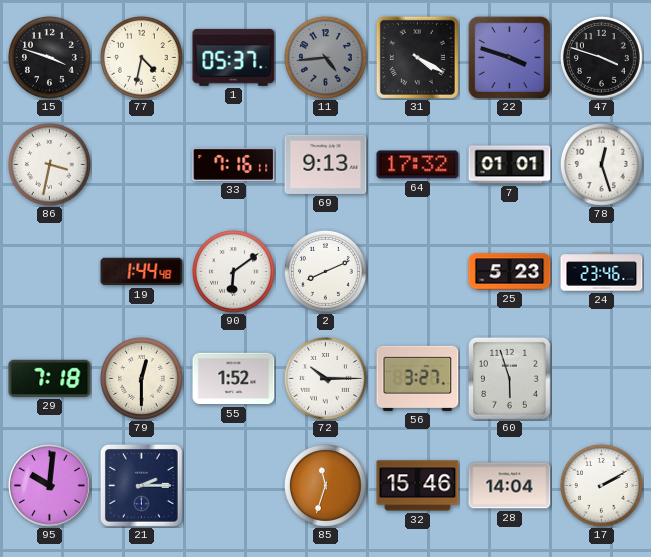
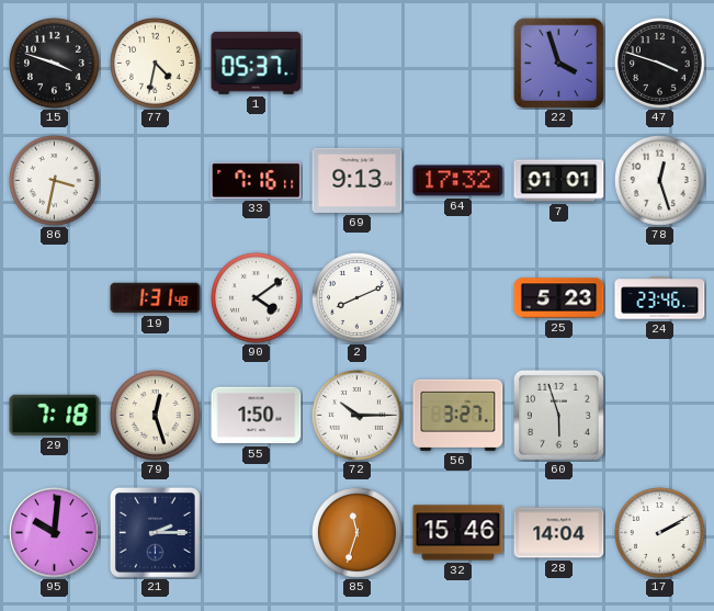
11: 4:44 -> none (326, 58)
31: 4:20 -> none (417, 57)
22: 3:48 -> 3:57 (558, 63)
19: 1:44 -> 1:31 (156, 298)
90: 6:09 -> 4:09 (257, 298)
79: 12:30 -> 12:27 (156, 416)
55: 1:52 -> 1:50 (257, 416)
